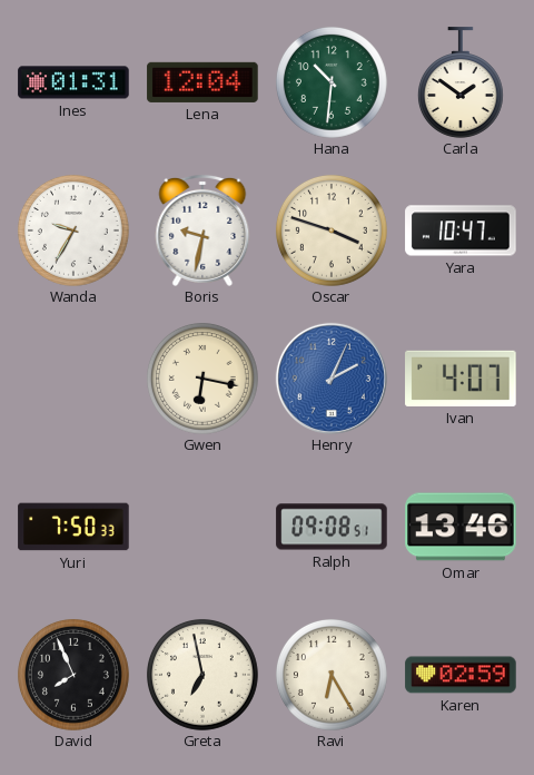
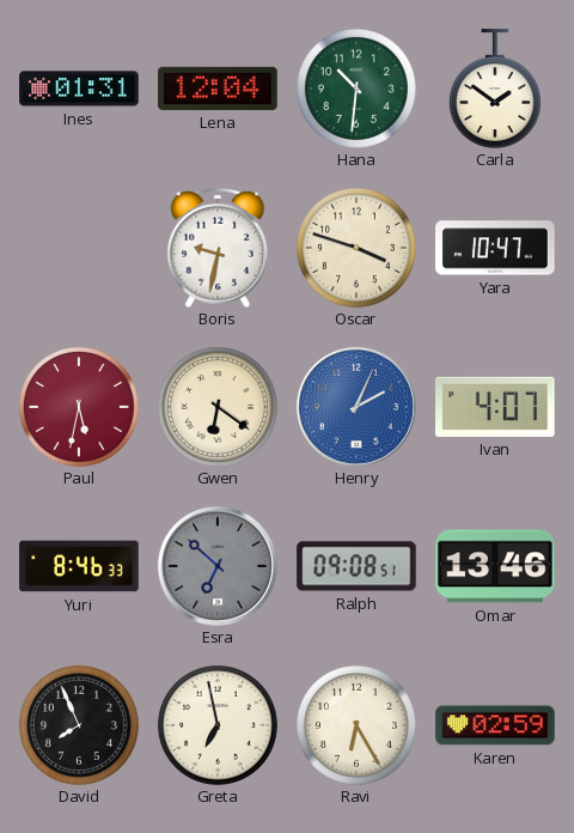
Wanda: 9:35 -> none (73, 230)
Paul: none -> 5:32 (79, 407)
Gwen: 6:17 -> 6:21 (218, 407)
Yuri: 7:50 -> 8:46 (79, 566)
Esra: none -> 6:52 (218, 566)
